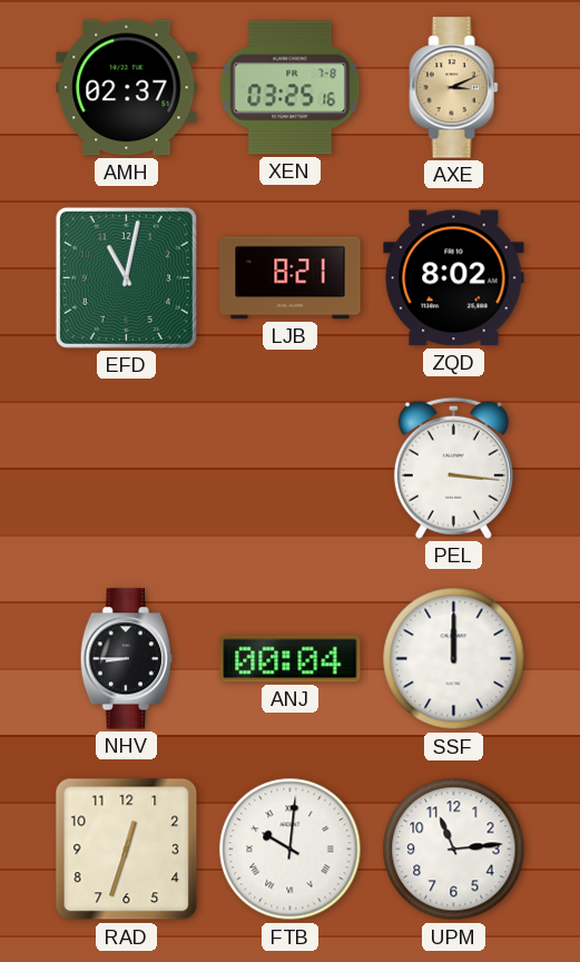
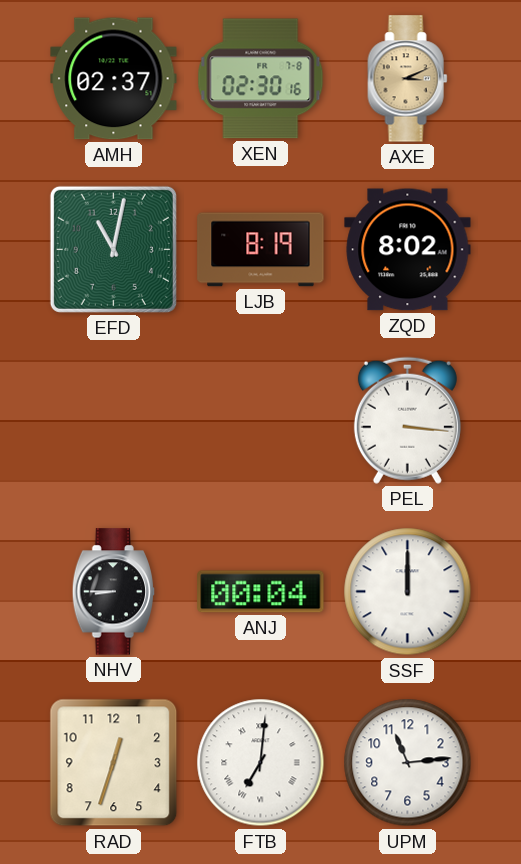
XEN: 03:25 -> 02:30 (261, 79)
LJB: 8:21 -> 8:19 (261, 250)
FTB: 10:01 -> 7:01 (261, 763)
